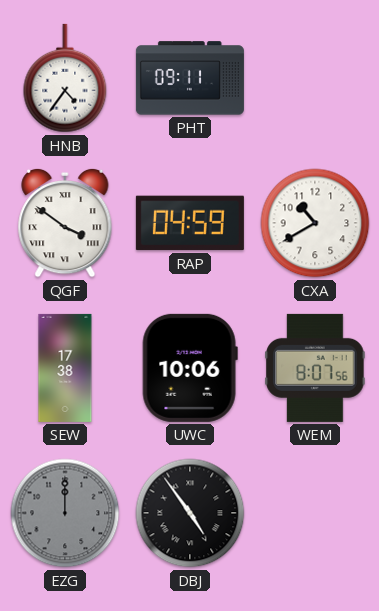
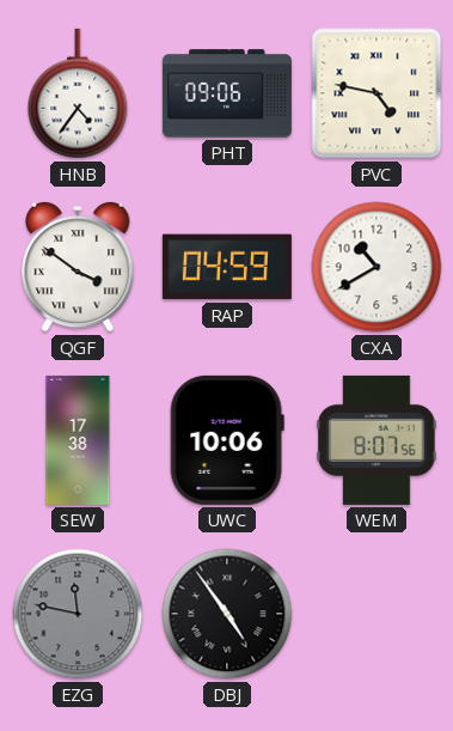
PHT: 09:11 -> 09:06 (227, 93)
PVC: none -> 4:47 (377, 93)
EZG: 12:00 -> 11:47 (78, 614)
